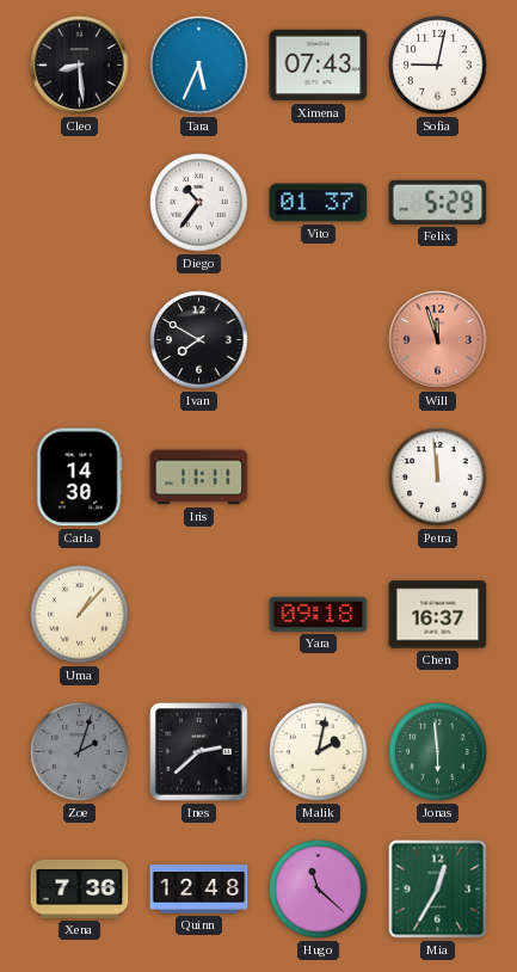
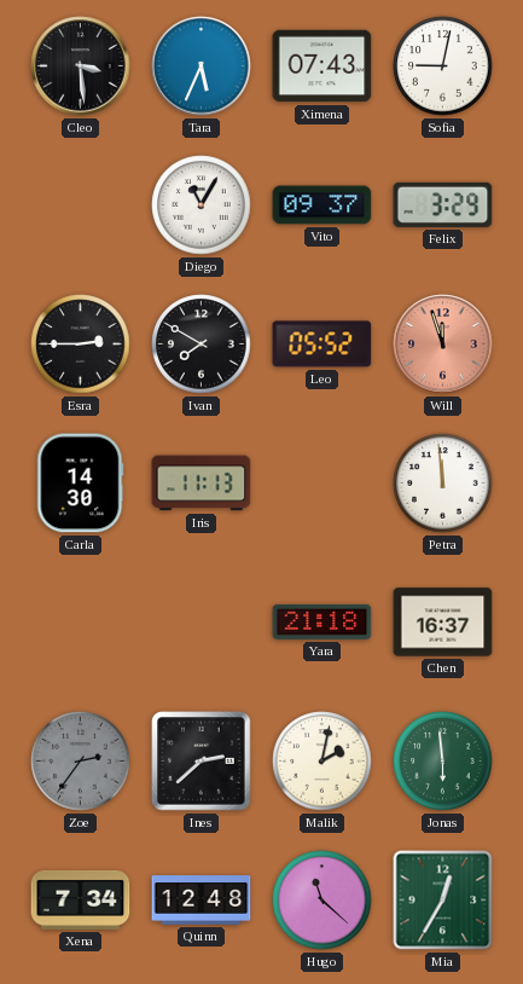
Cleo: 8:29 -> 3:29 (81, 66)
Diego: 10:36 -> 11:05 (202, 206)
Vito: 01:37 -> 09:37 (322, 206)
Felix: 5:29 -> 3:29 (443, 204)
Esra: none -> 2:45 (81, 345)
Leo: none -> 05:52 (322, 345)
Iris: 11:11 -> 11:13 (202, 484)
Uma: 1:07 -> none (80, 615)
Yara: 09:18 -> 21:18 (322, 621)
Zoe: 2:03 -> 2:36 (81, 762)
Xena: 7:36 -> 7:34 (81, 899)
